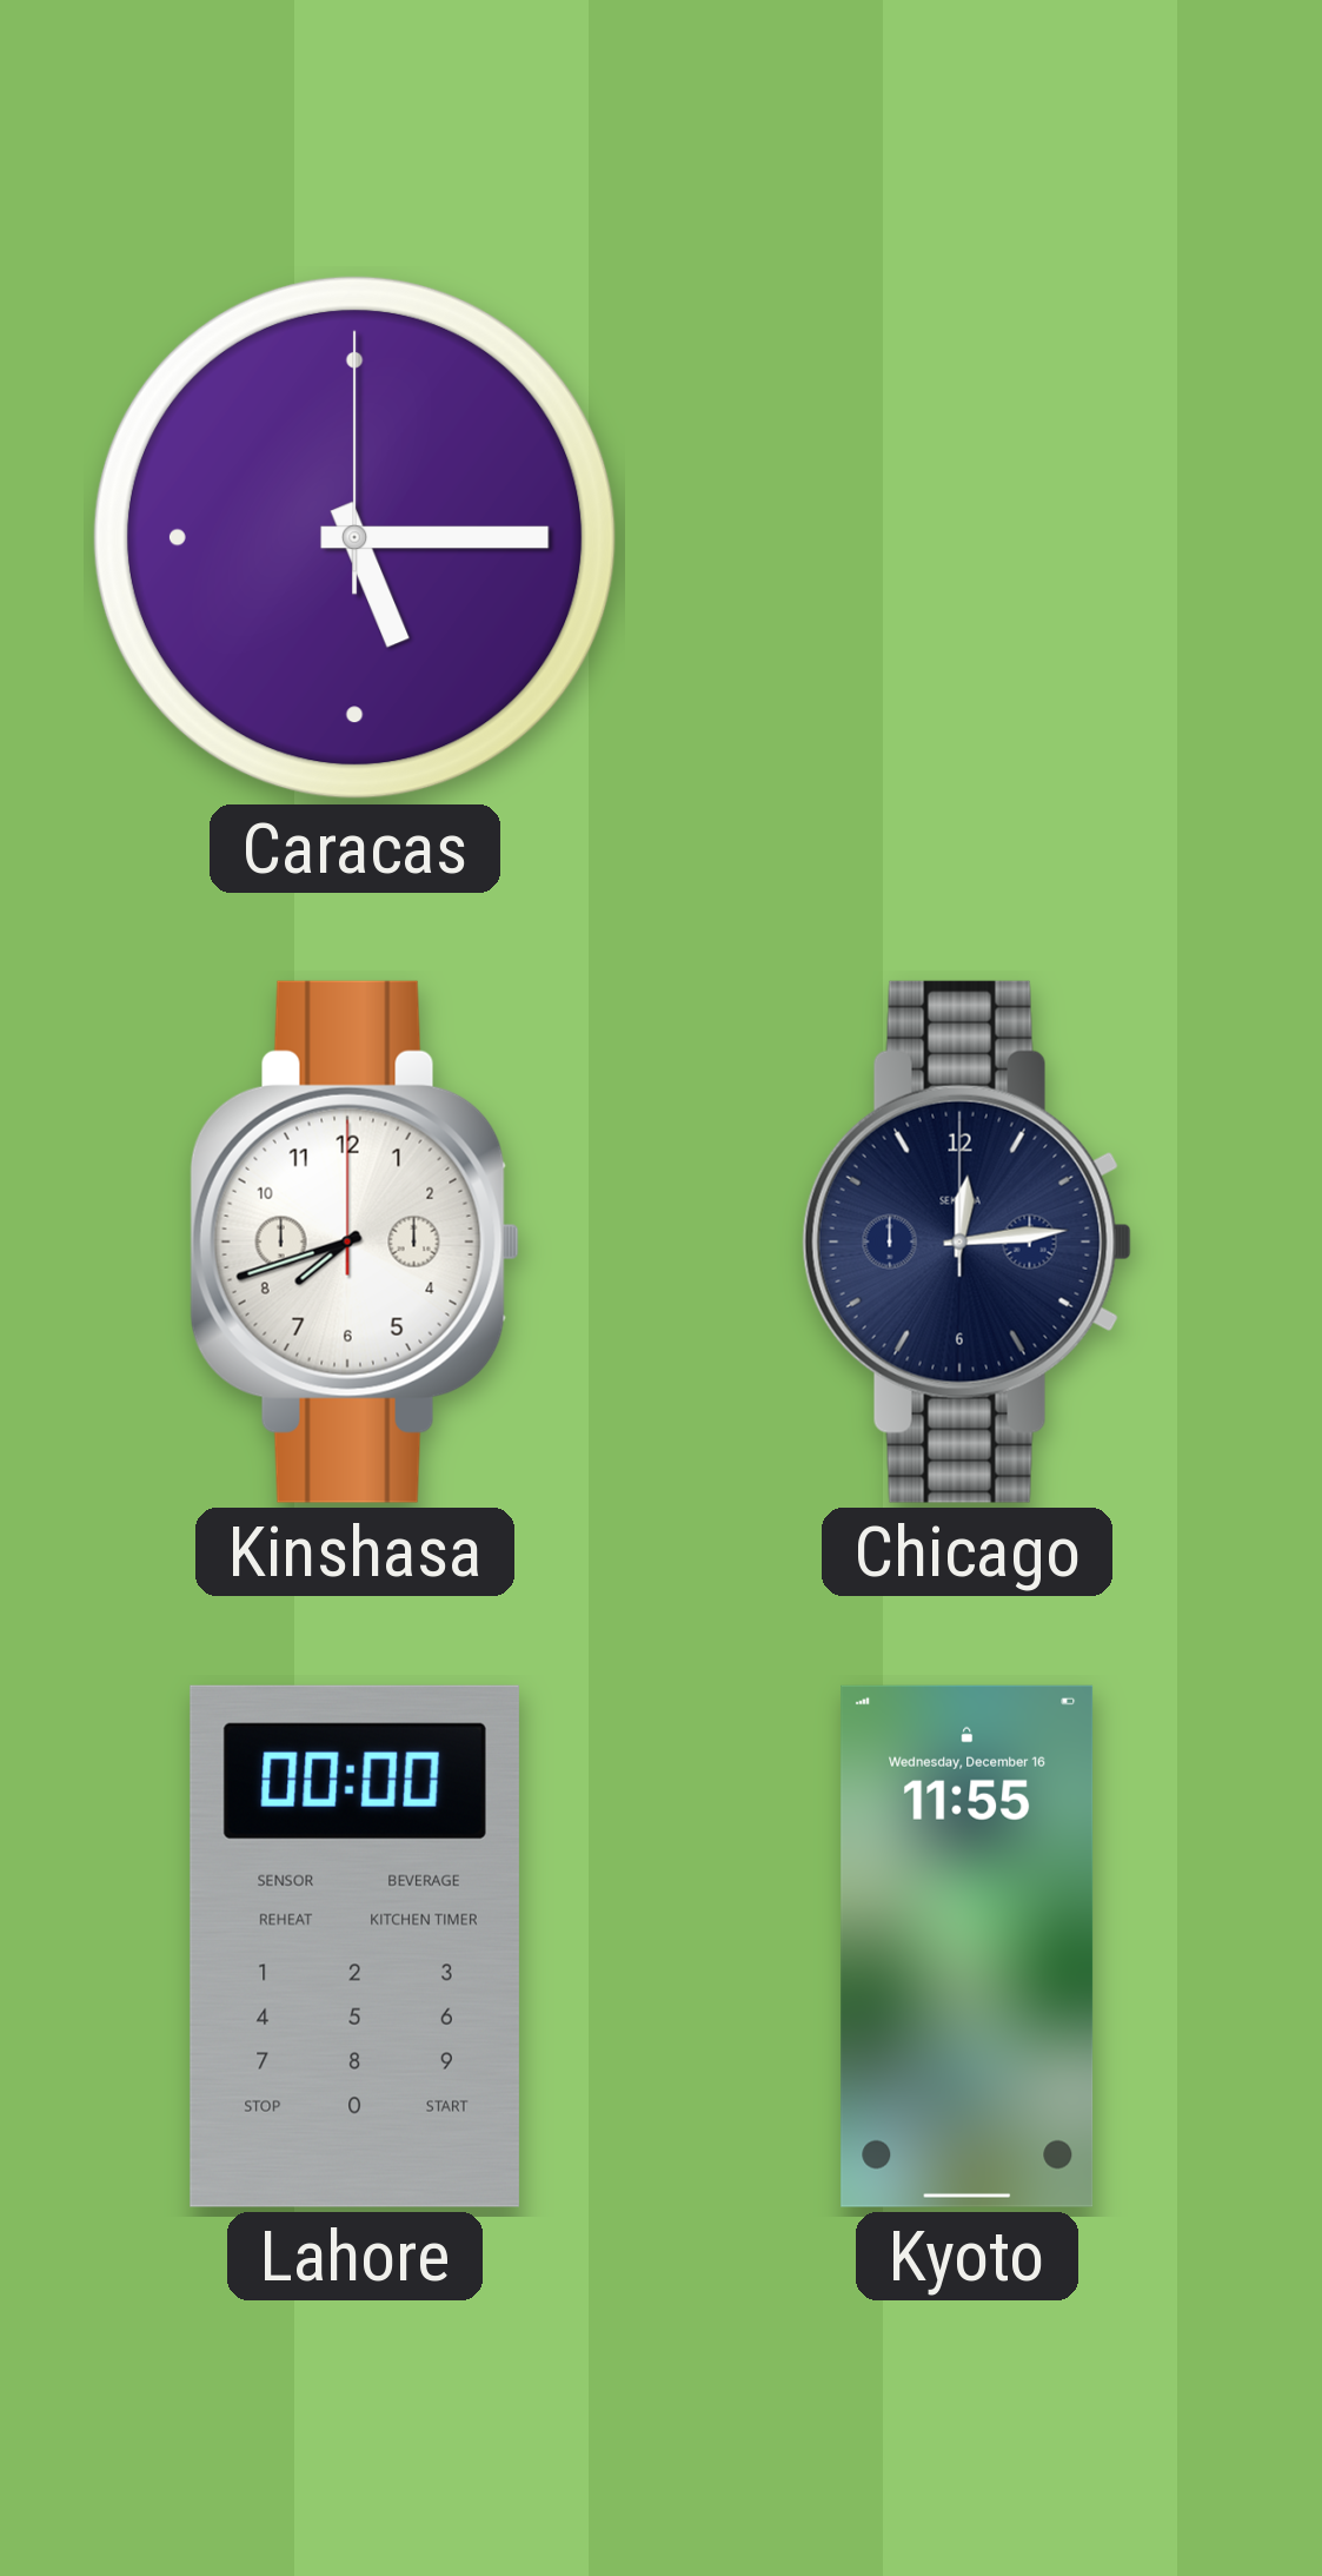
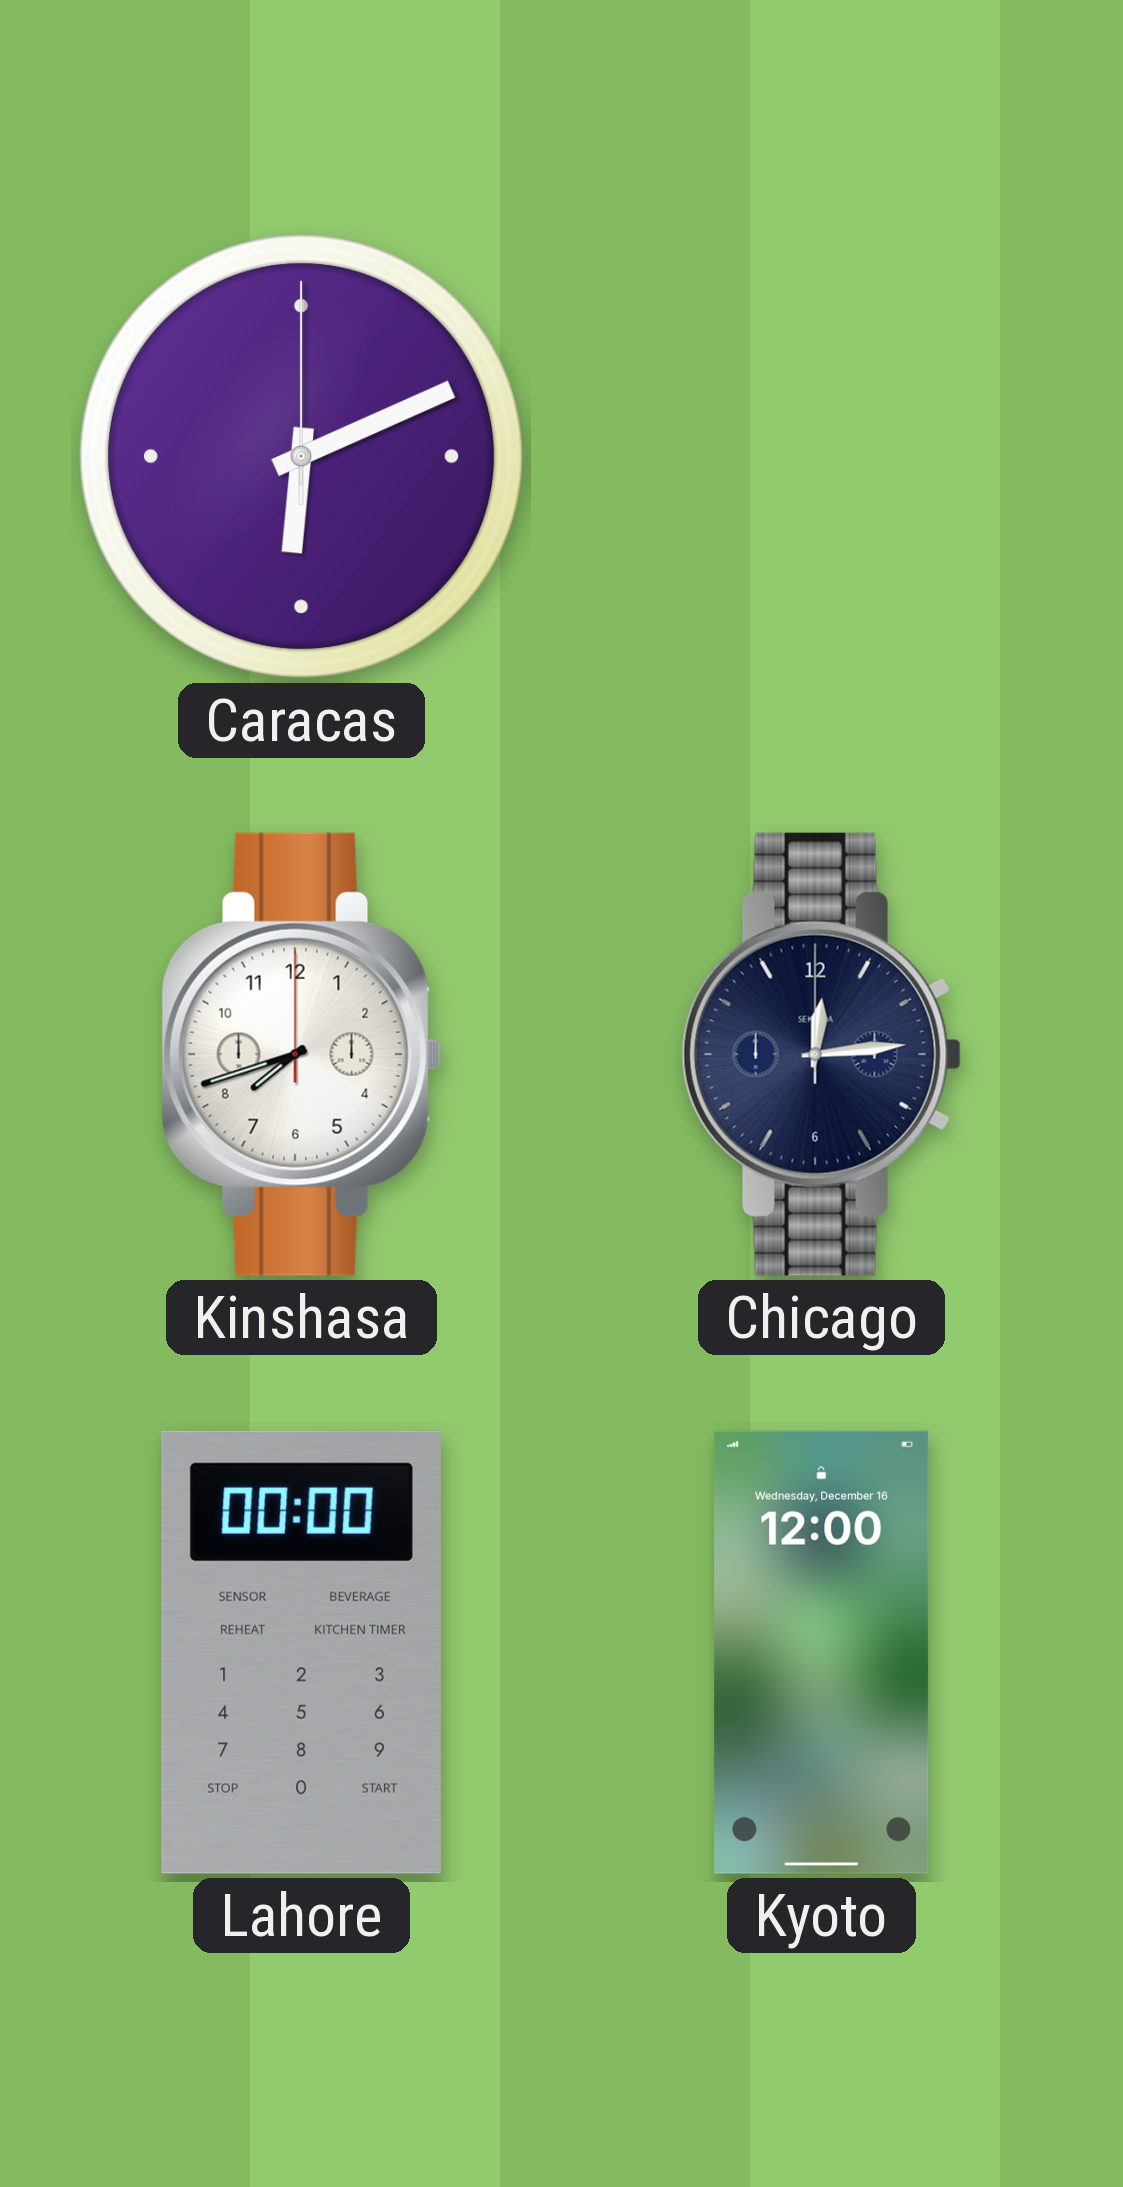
Caracas: 5:15 -> 6:11 (301, 456)
Kyoto: 11:55 -> 12:00 (822, 1652)
